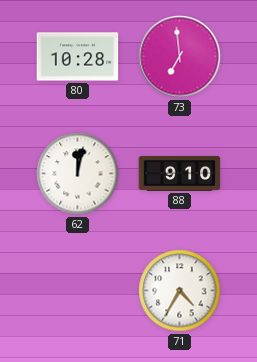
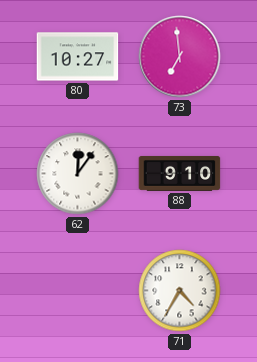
80: 10:28 -> 10:27 (78, 57)
62: 12:02 -> 12:06 (78, 174)
